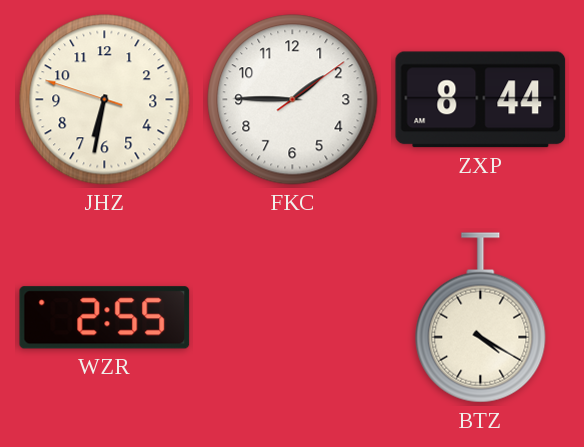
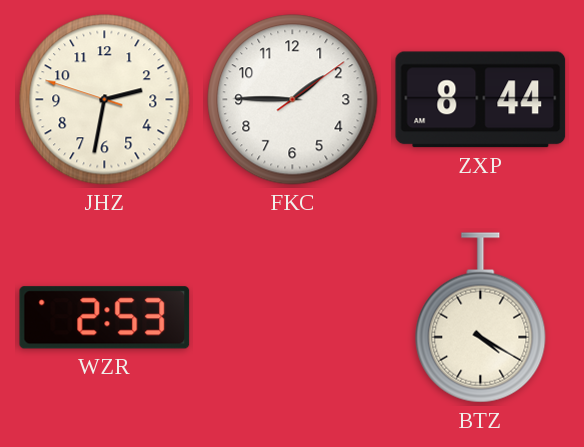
JHZ: 6:31 -> 2:31 (105, 100)
WZR: 2:55 -> 2:53 (105, 318)
